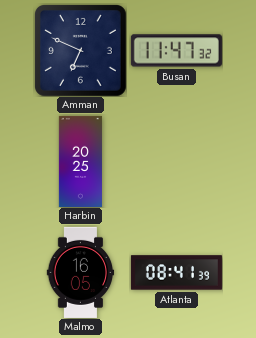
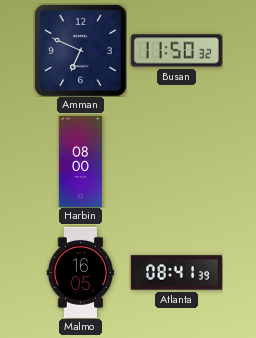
Busan: 11:47 -> 11:50 (176, 51)
Harbin: 20:25 -> 08:00 (80, 161)
